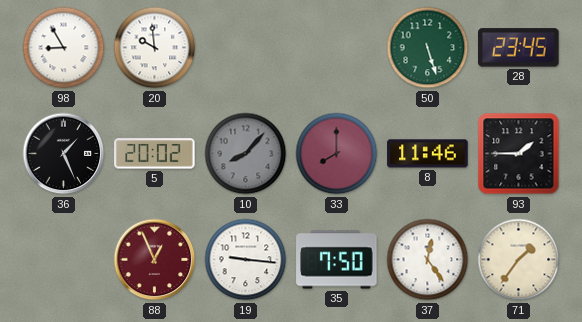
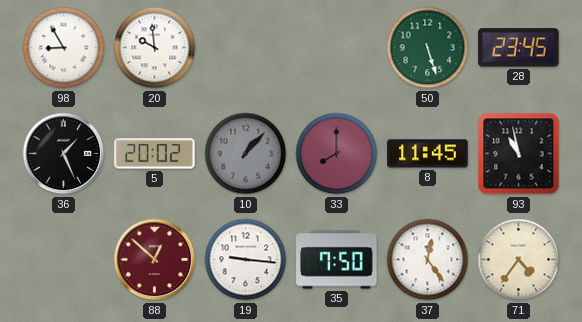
10: 8:07 -> 1:07 (246, 154)
8: 11:46 -> 11:45 (428, 154)
93: 1:45 -> 10:58 (519, 154)
88: 12:56 -> 12:52 (155, 260)
71: 1:36 -> 4:36 (519, 260)
